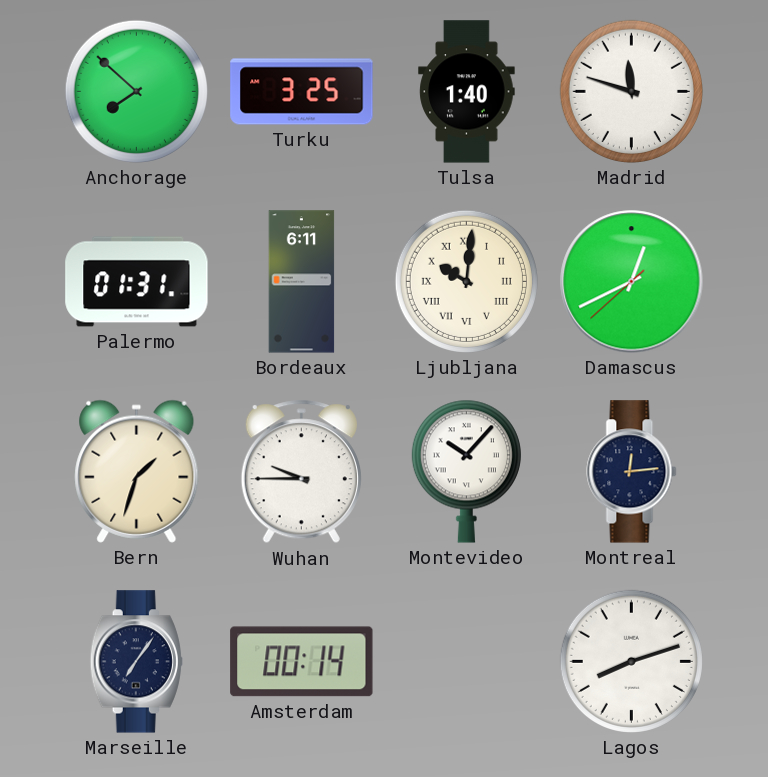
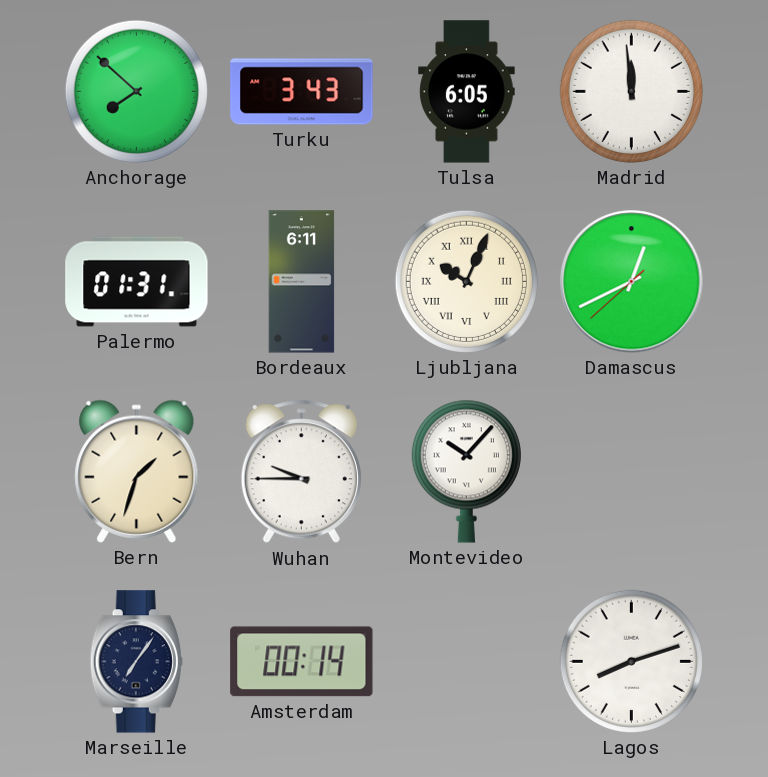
Turku: 3:25 -> 3:43 (302, 92)
Tulsa: 1:40 -> 6:05 (467, 92)
Madrid: 11:48 -> 11:59 (631, 91)
Ljubljana: 10:01 -> 10:04 (466, 281)
Montreal: 12:14 -> none (632, 472)
